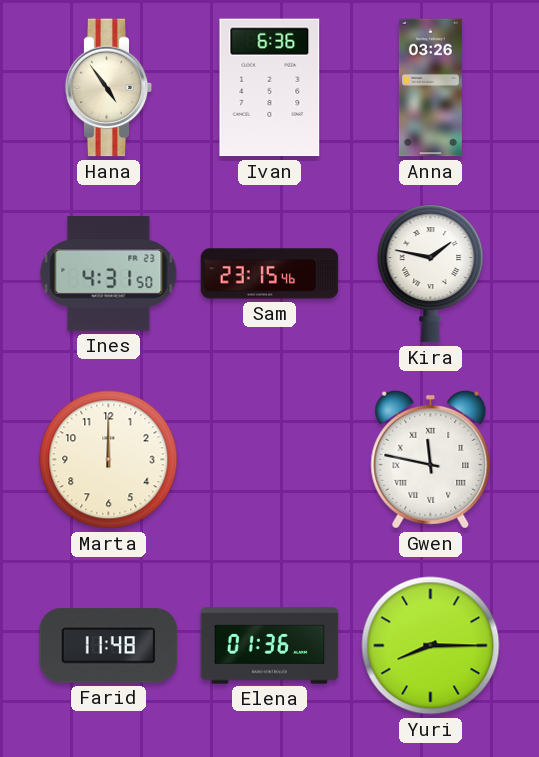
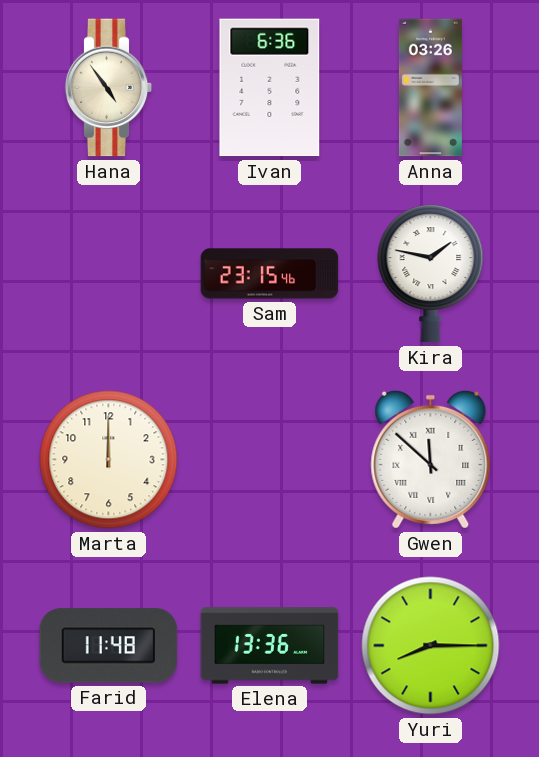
Ines: 4:31 -> none (109, 274)
Gwen: 11:47 -> 11:52 (431, 459)
Elena: 01:36 -> 13:36 (270, 646)
